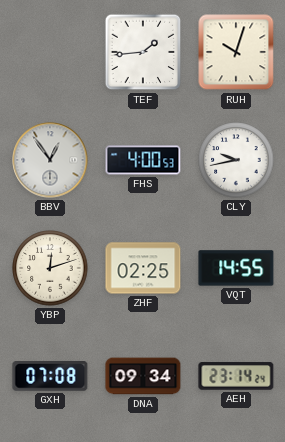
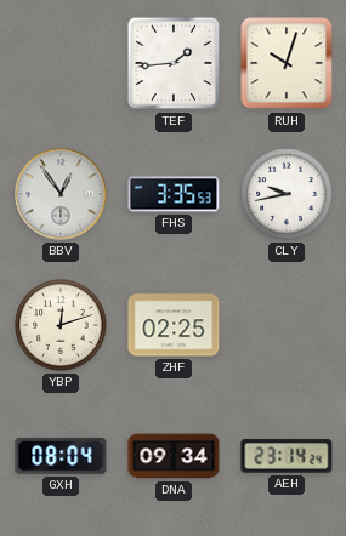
FHS: 4:00 -> 3:35 (174, 194)
VQT: 14:55 -> none (236, 268)
GXH: 07:08 -> 08:04 (61, 456)
